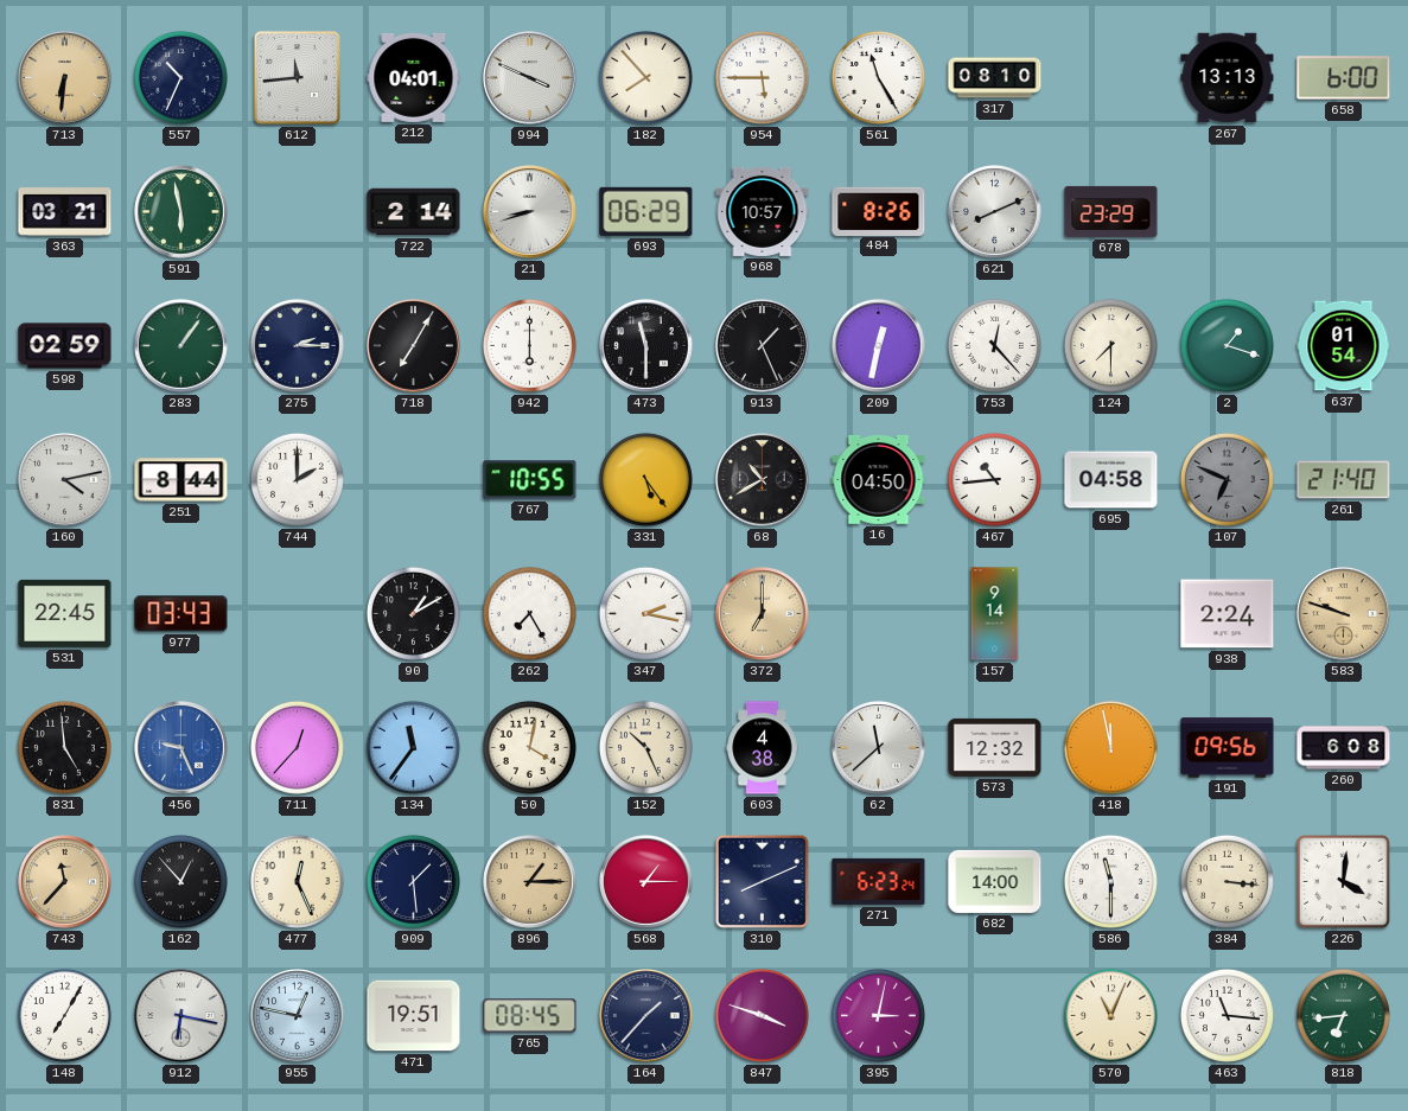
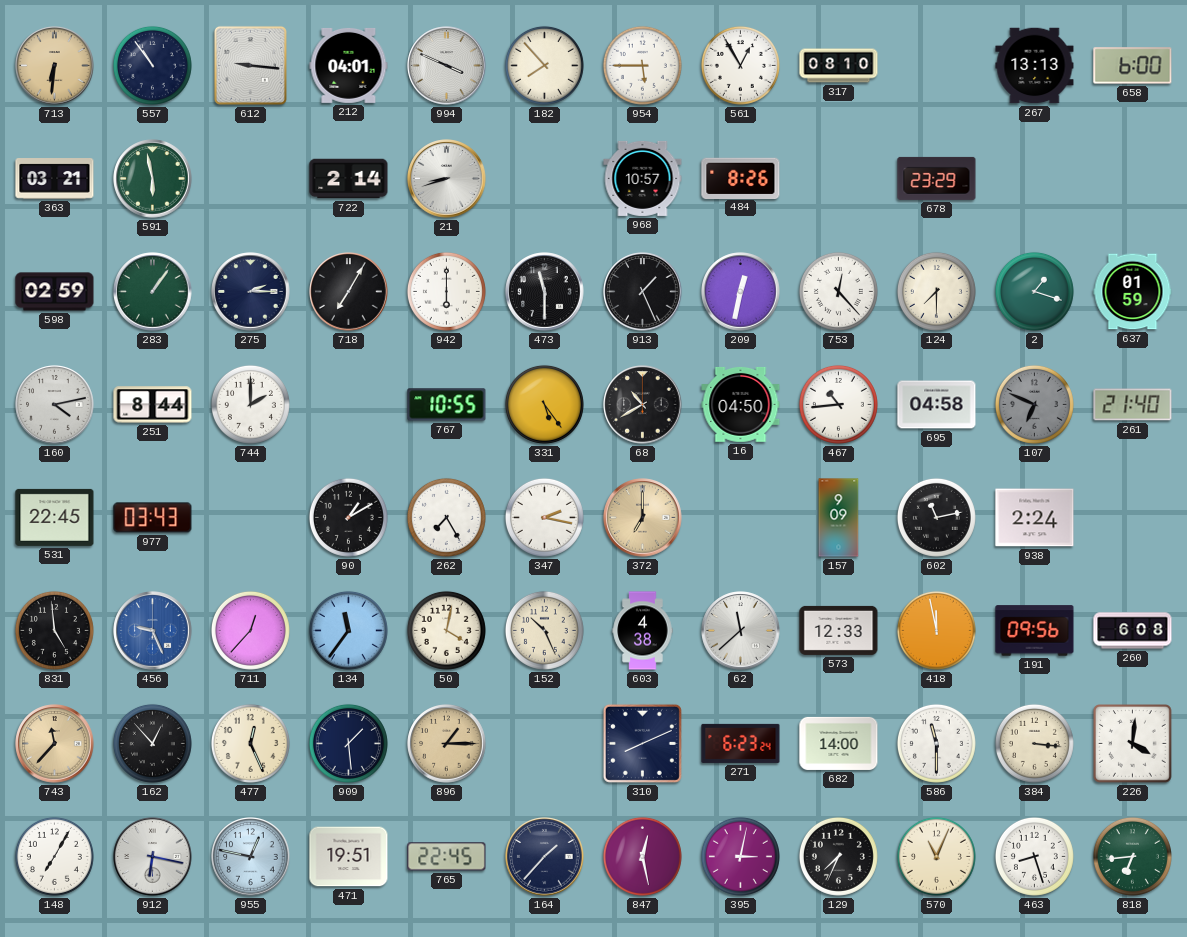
557: 10:34 -> 10:54 (152, 65)
612: 11:44 -> 9:16 (250, 65)
561: 11:25 -> 12:55 (740, 65)
693: 06:29 -> none (646, 211)
621: 8:11 -> none (995, 212)
637: 01:54 -> 01:59 (1133, 292)
157: 9:14 -> 9:09 (839, 518)
602: none -> 11:13 (936, 517)
583: 9:48 -> none (1344, 614)
573: 12:32 -> 12:33 (839, 630)
568: 1:15 -> none (646, 882)
765: 08:45 -> 22:45 (447, 857)
847: 3:48 -> 12:28 (642, 856)
129: none -> 7:34 (838, 856)
463: 11:16 -> 8:27 (1034, 856)
